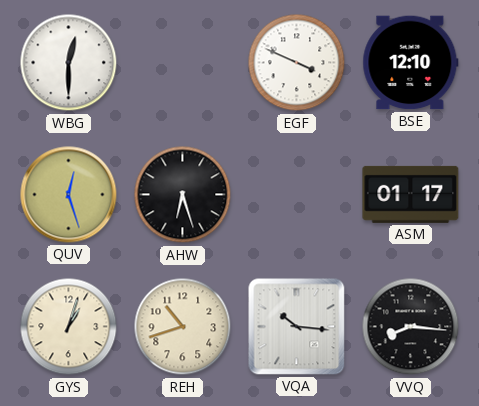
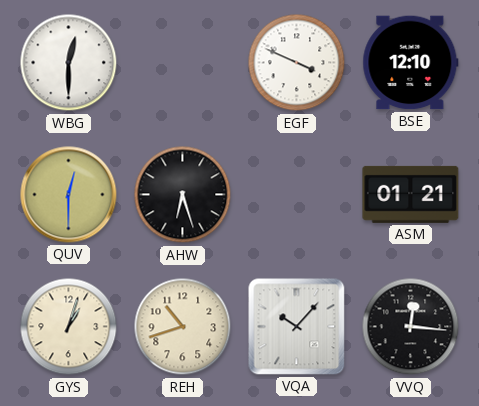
QUV: 12:27 -> 12:30 (69, 195)
ASM: 01:17 -> 01:21 (411, 194)
VQA: 10:16 -> 10:07 (297, 327)
VVQ: 8:16 -> 12:16 (411, 327)
